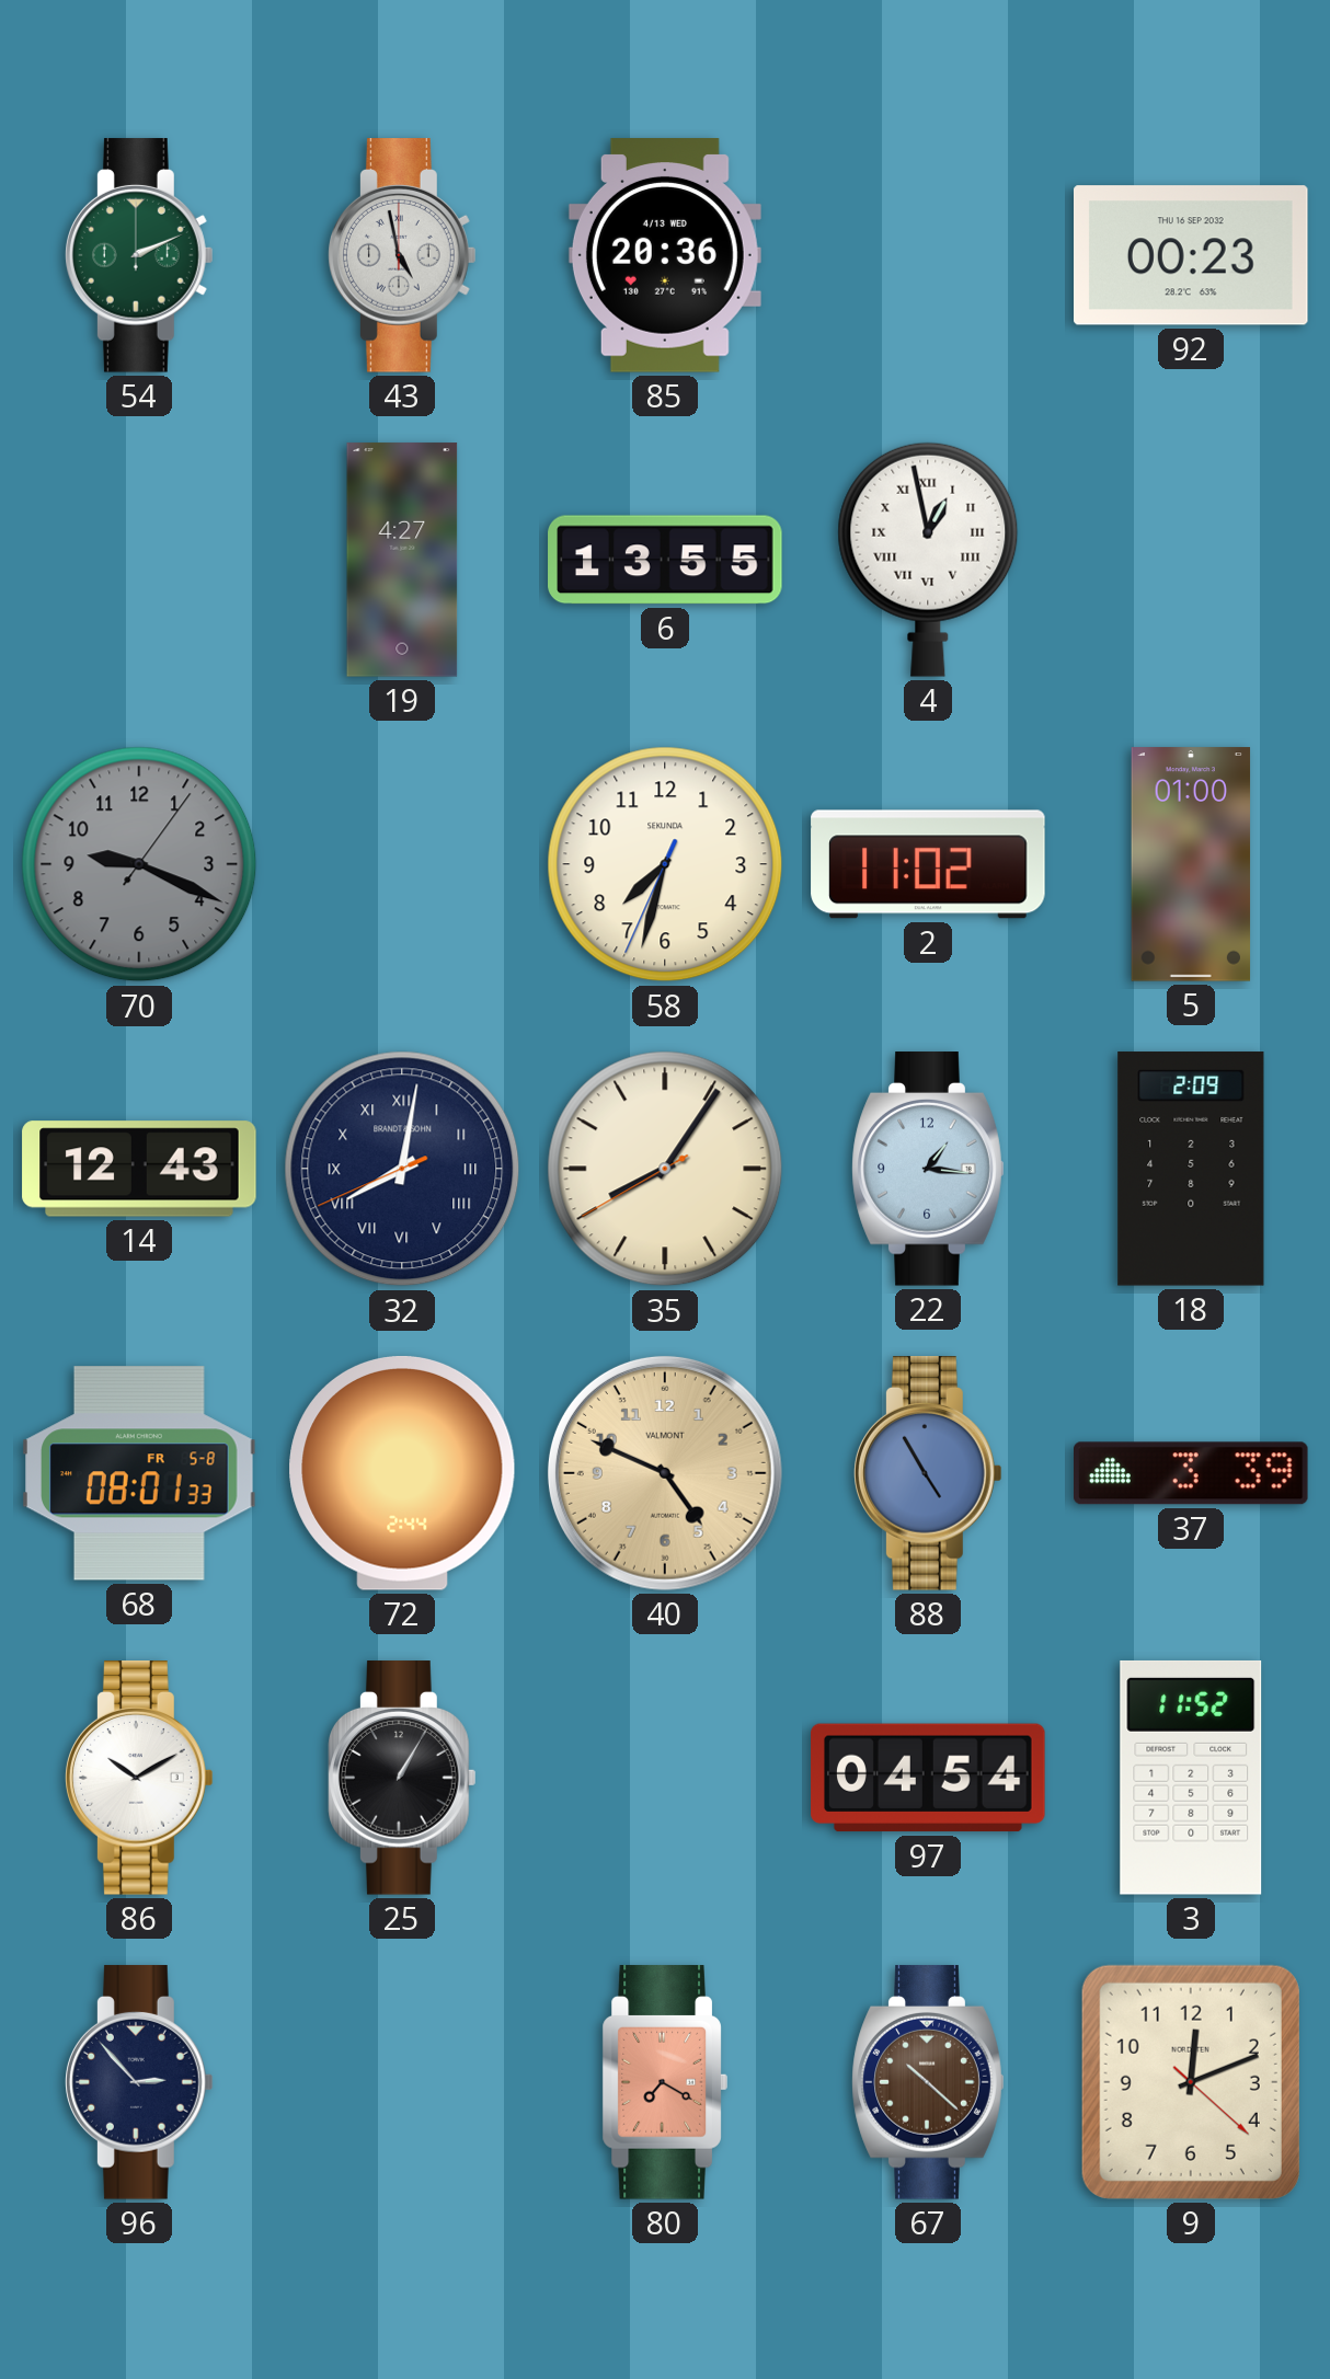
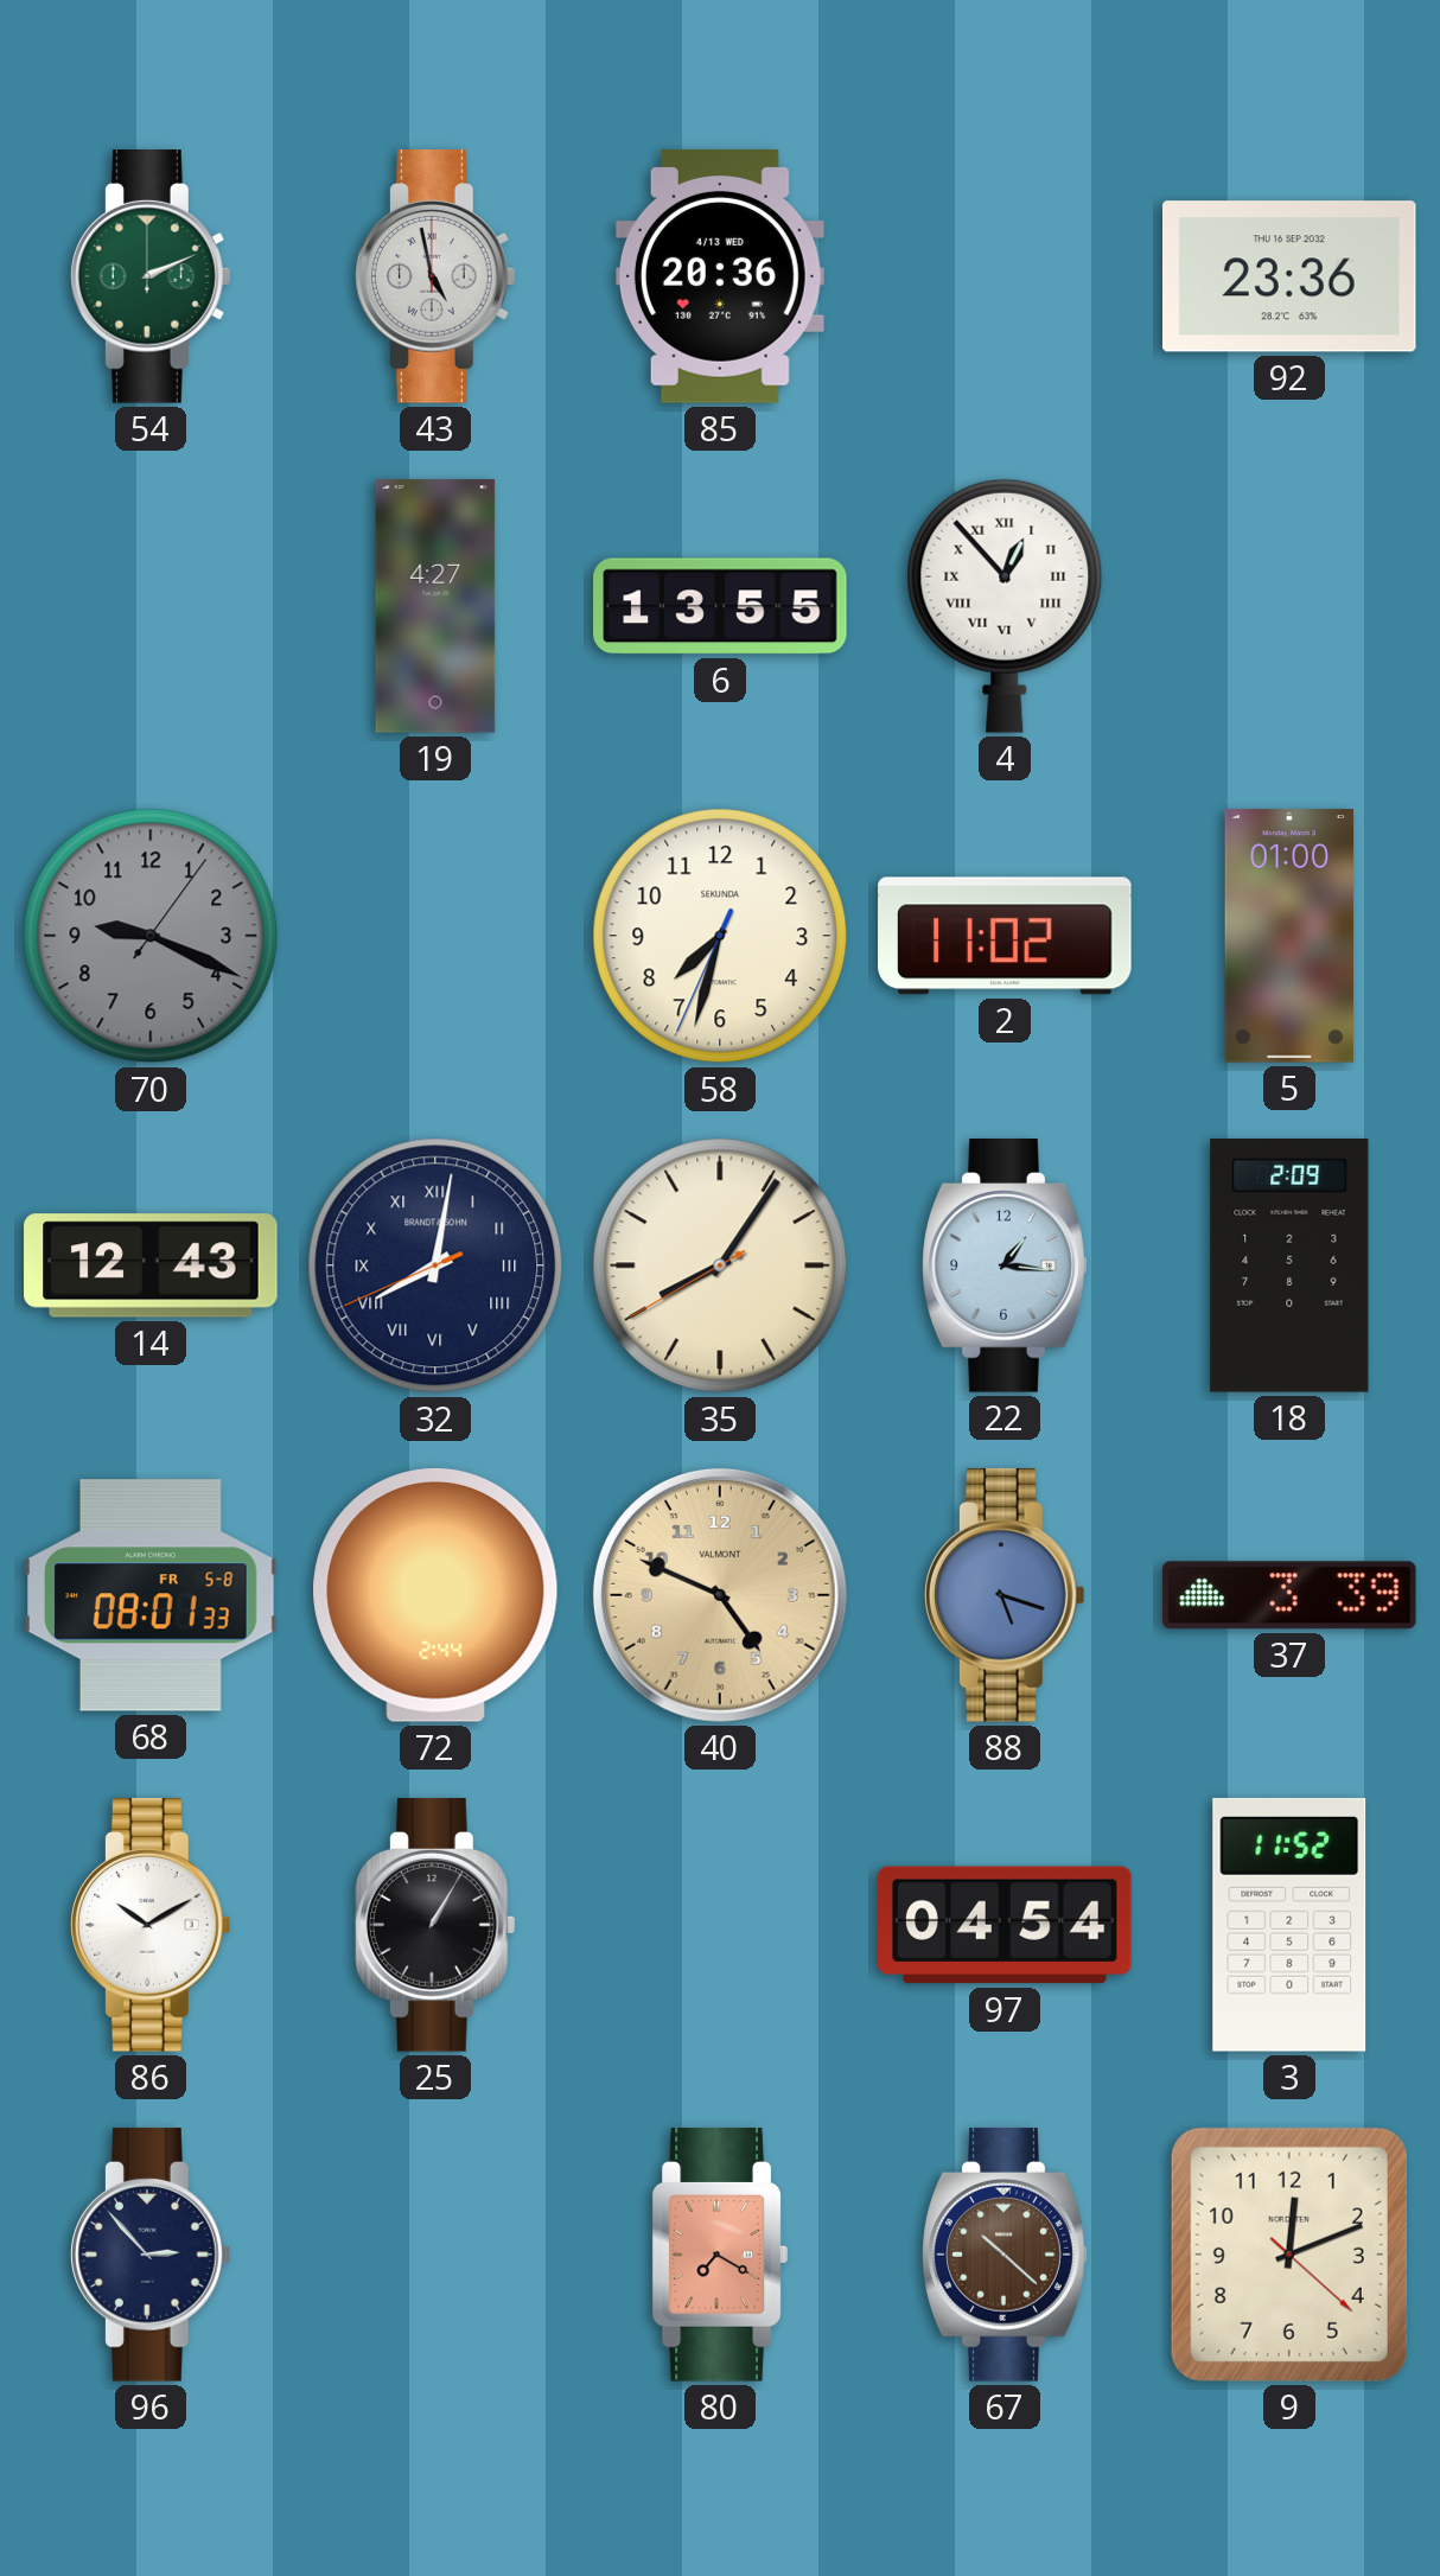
92: 00:23 -> 23:36 (1291, 276)
4: 12:58 -> 12:53 (1005, 606)
88: 4:55 -> 5:18 (1006, 1595)
